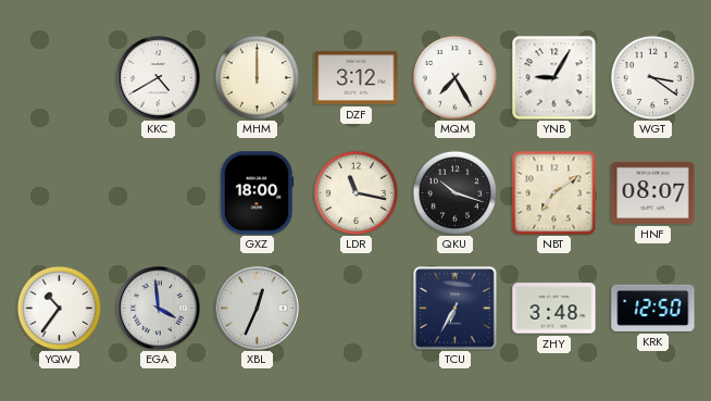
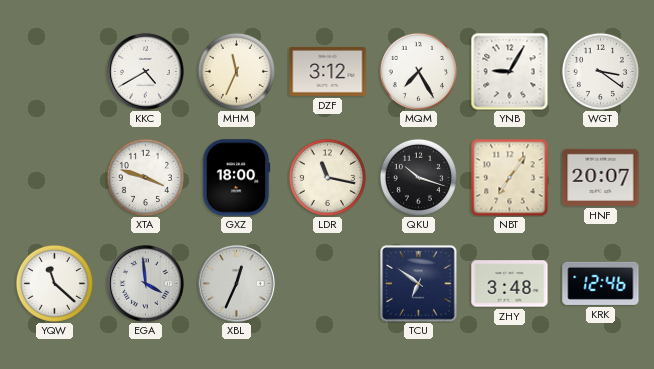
MHM: 12:00 -> 11:34 (236, 71)
XTA: none -> 3:48 (145, 177)
NBT: 7:09 -> 7:06 (509, 177)
HNF: 08:07 -> 20:07 (601, 177)
YQW: 10:36 -> 11:22 (54, 283)
TCU: 6:35 -> 6:51 (419, 284)
KRK: 12:50 -> 12:46 (601, 283)
